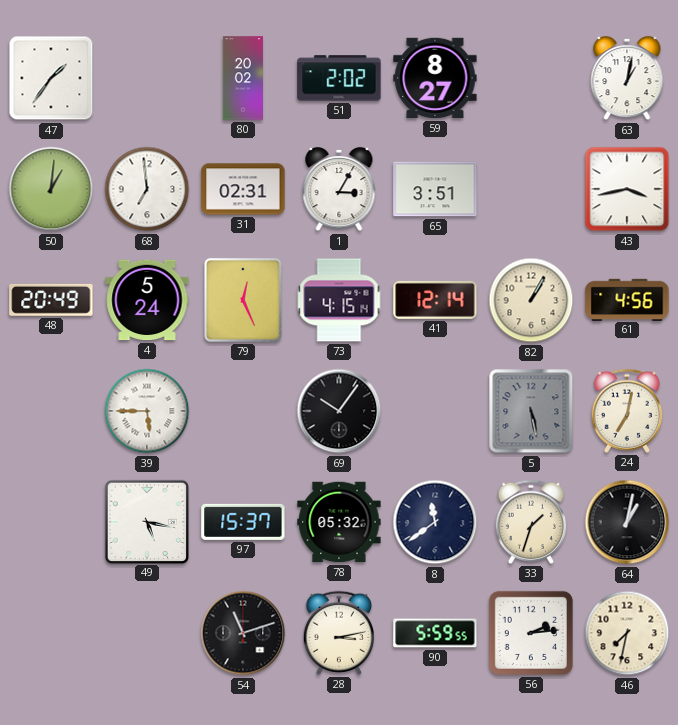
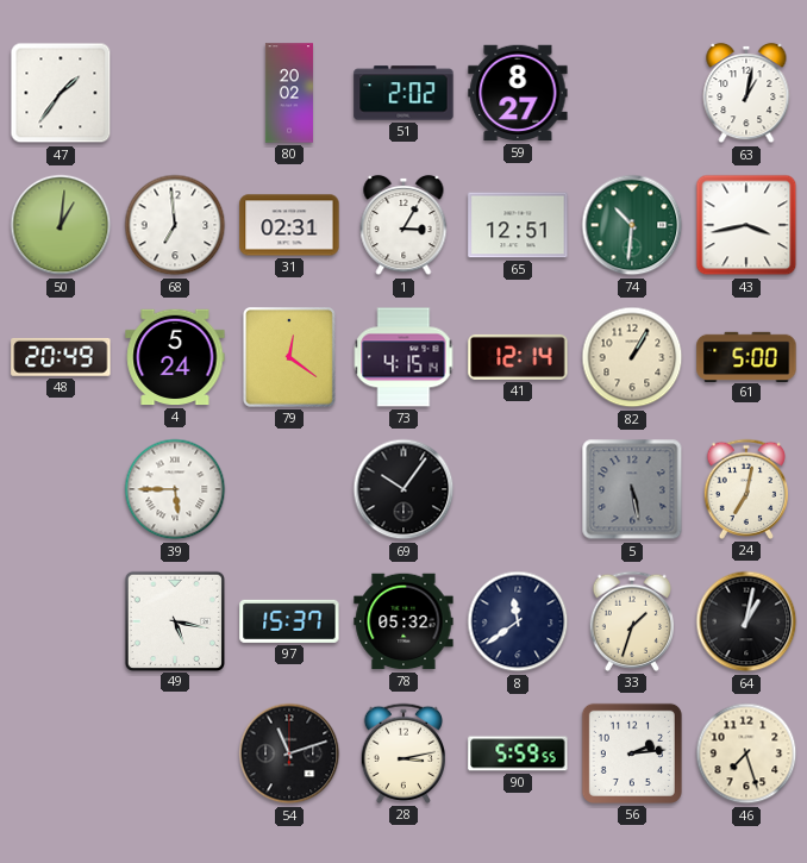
65: 3:51 -> 12:51 (518, 225)
74: none -> 10:31 (632, 225)
79: 12:26 -> 12:21 (289, 357)
61: 4:56 -> 5:00 (746, 356)
46: 7:32 -> 7:27 (746, 753)
